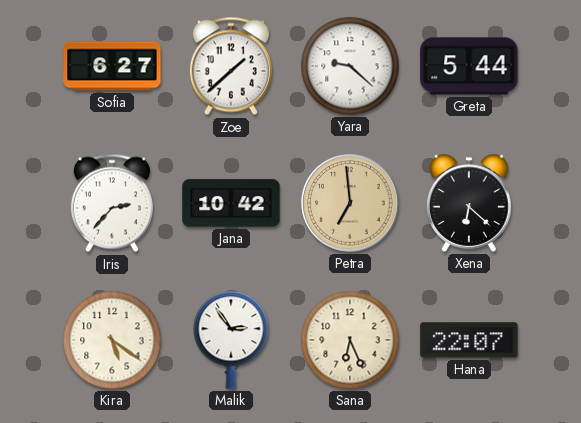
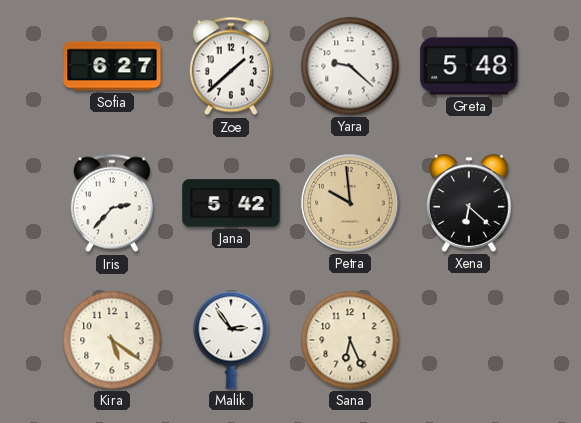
Greta: 5:44 -> 5:48 (469, 66)
Jana: 10:42 -> 5:42 (231, 203)
Petra: 6:59 -> 9:59 (350, 203)
Hana: 22:07 -> none (469, 340)
